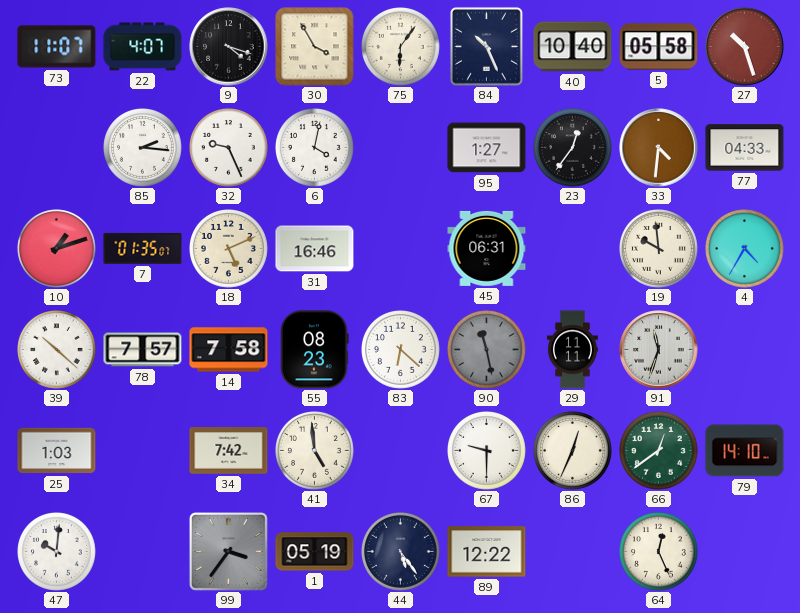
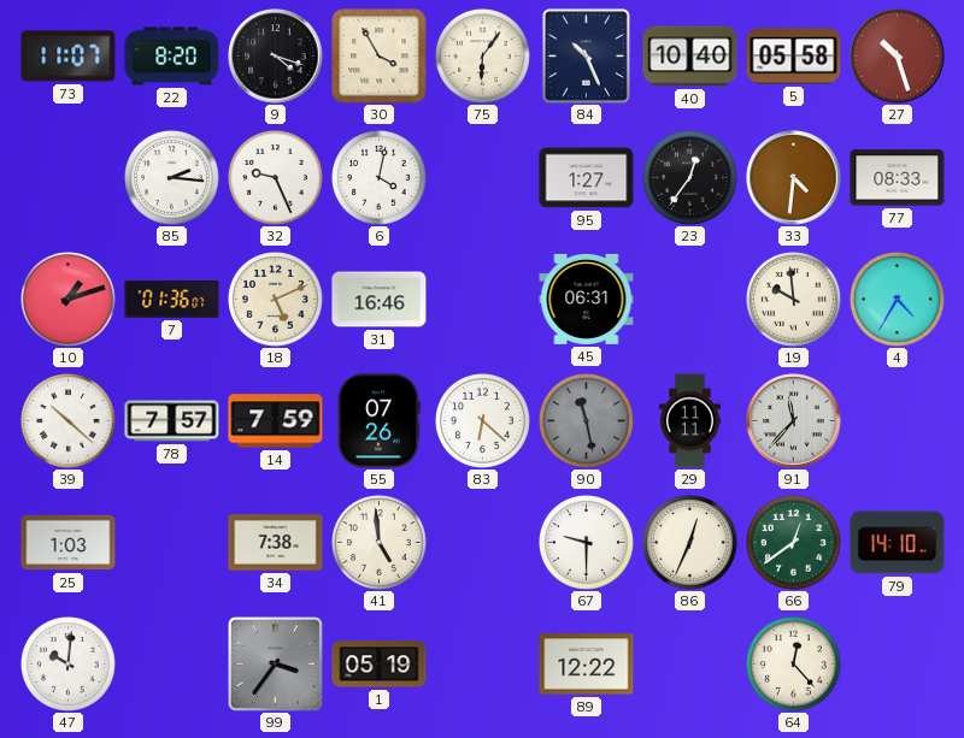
22: 4:07 -> 8:20 (172, 57)
77: 04:33 -> 08:33 (898, 178)
7: 01:35 -> 01:36 (172, 299)
14: 7:58 -> 7:59 (276, 421)
55: 08:23 -> 07:26 (380, 421)
91: 11:33 -> 11:37 (794, 421)
34: 7:42 -> 7:38 (276, 543)
44: 5:24 -> none (401, 552)
64: 12:26 -> 12:23 (794, 665)
